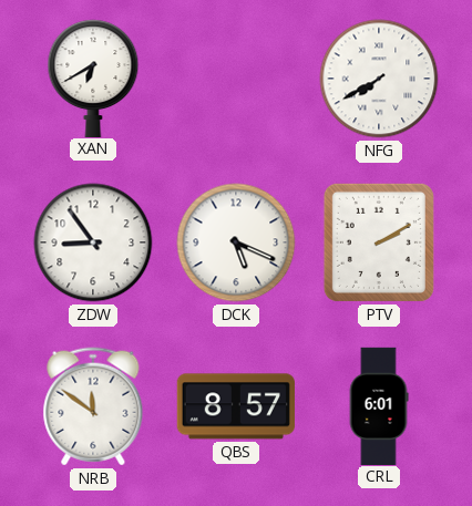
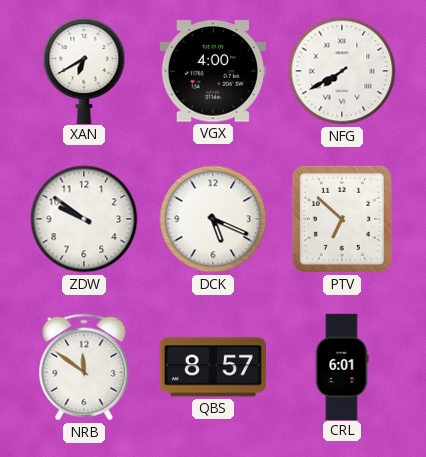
VGX: none -> 4:00 (213, 71)
ZDW: 8:54 -> 9:51 (84, 219)
PTV: 2:10 -> 6:52 (342, 219)
